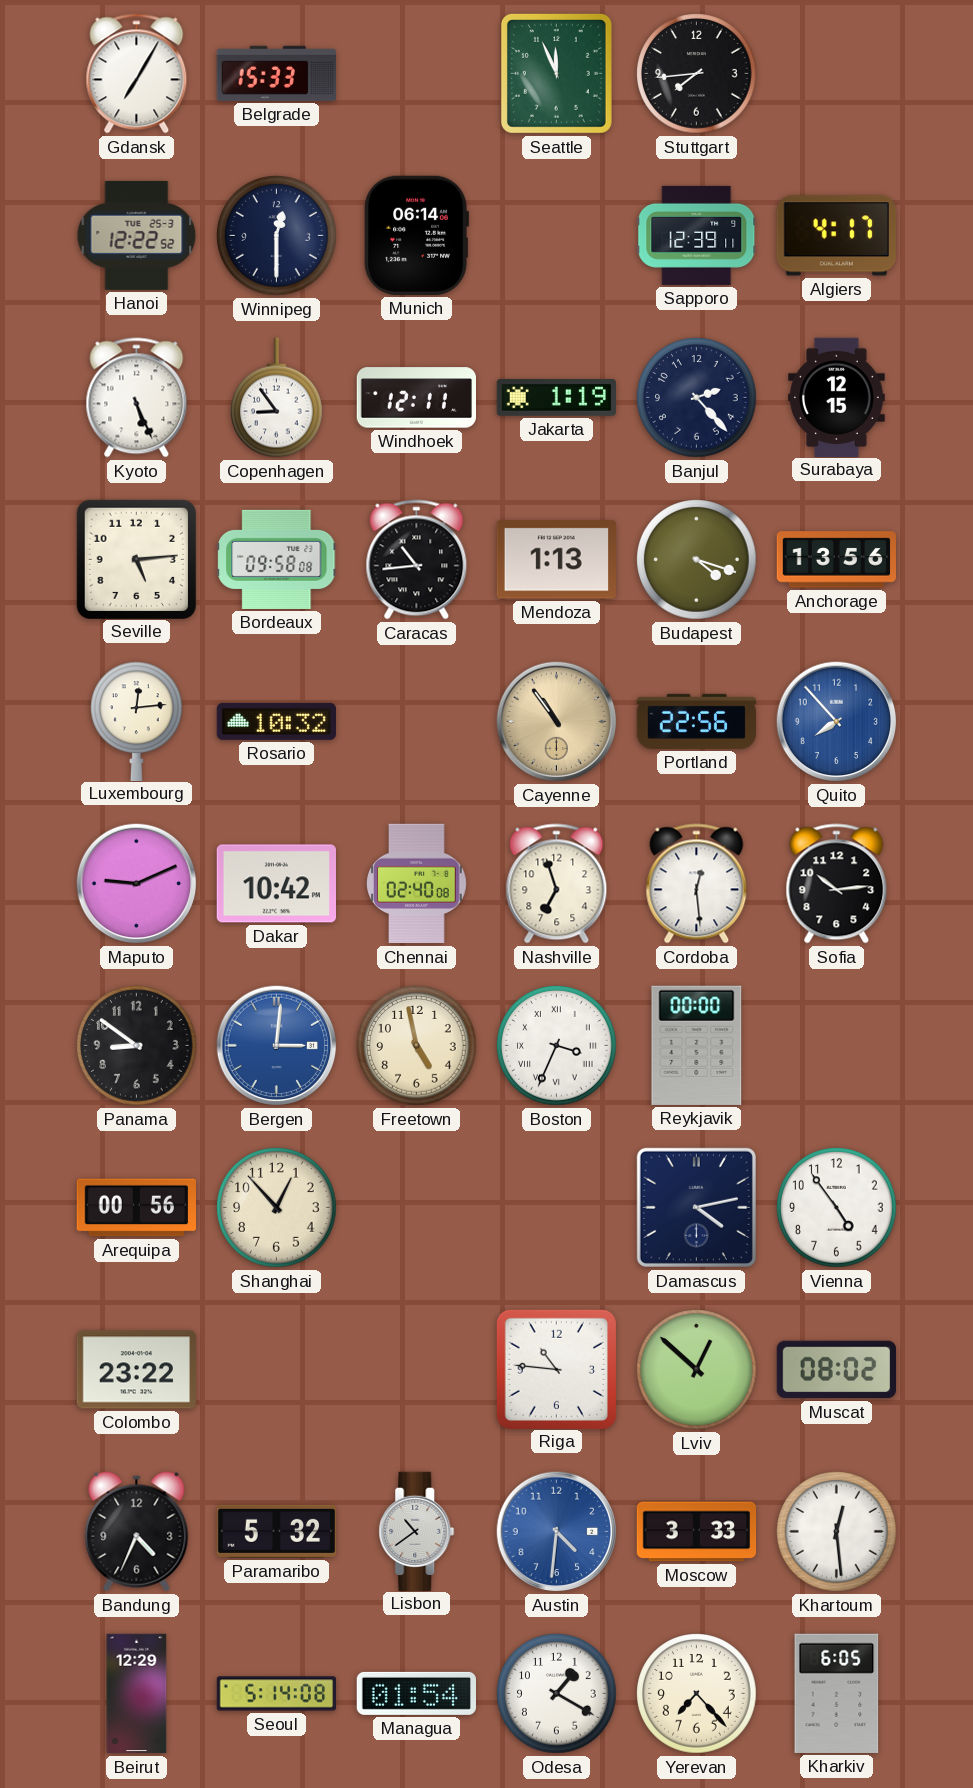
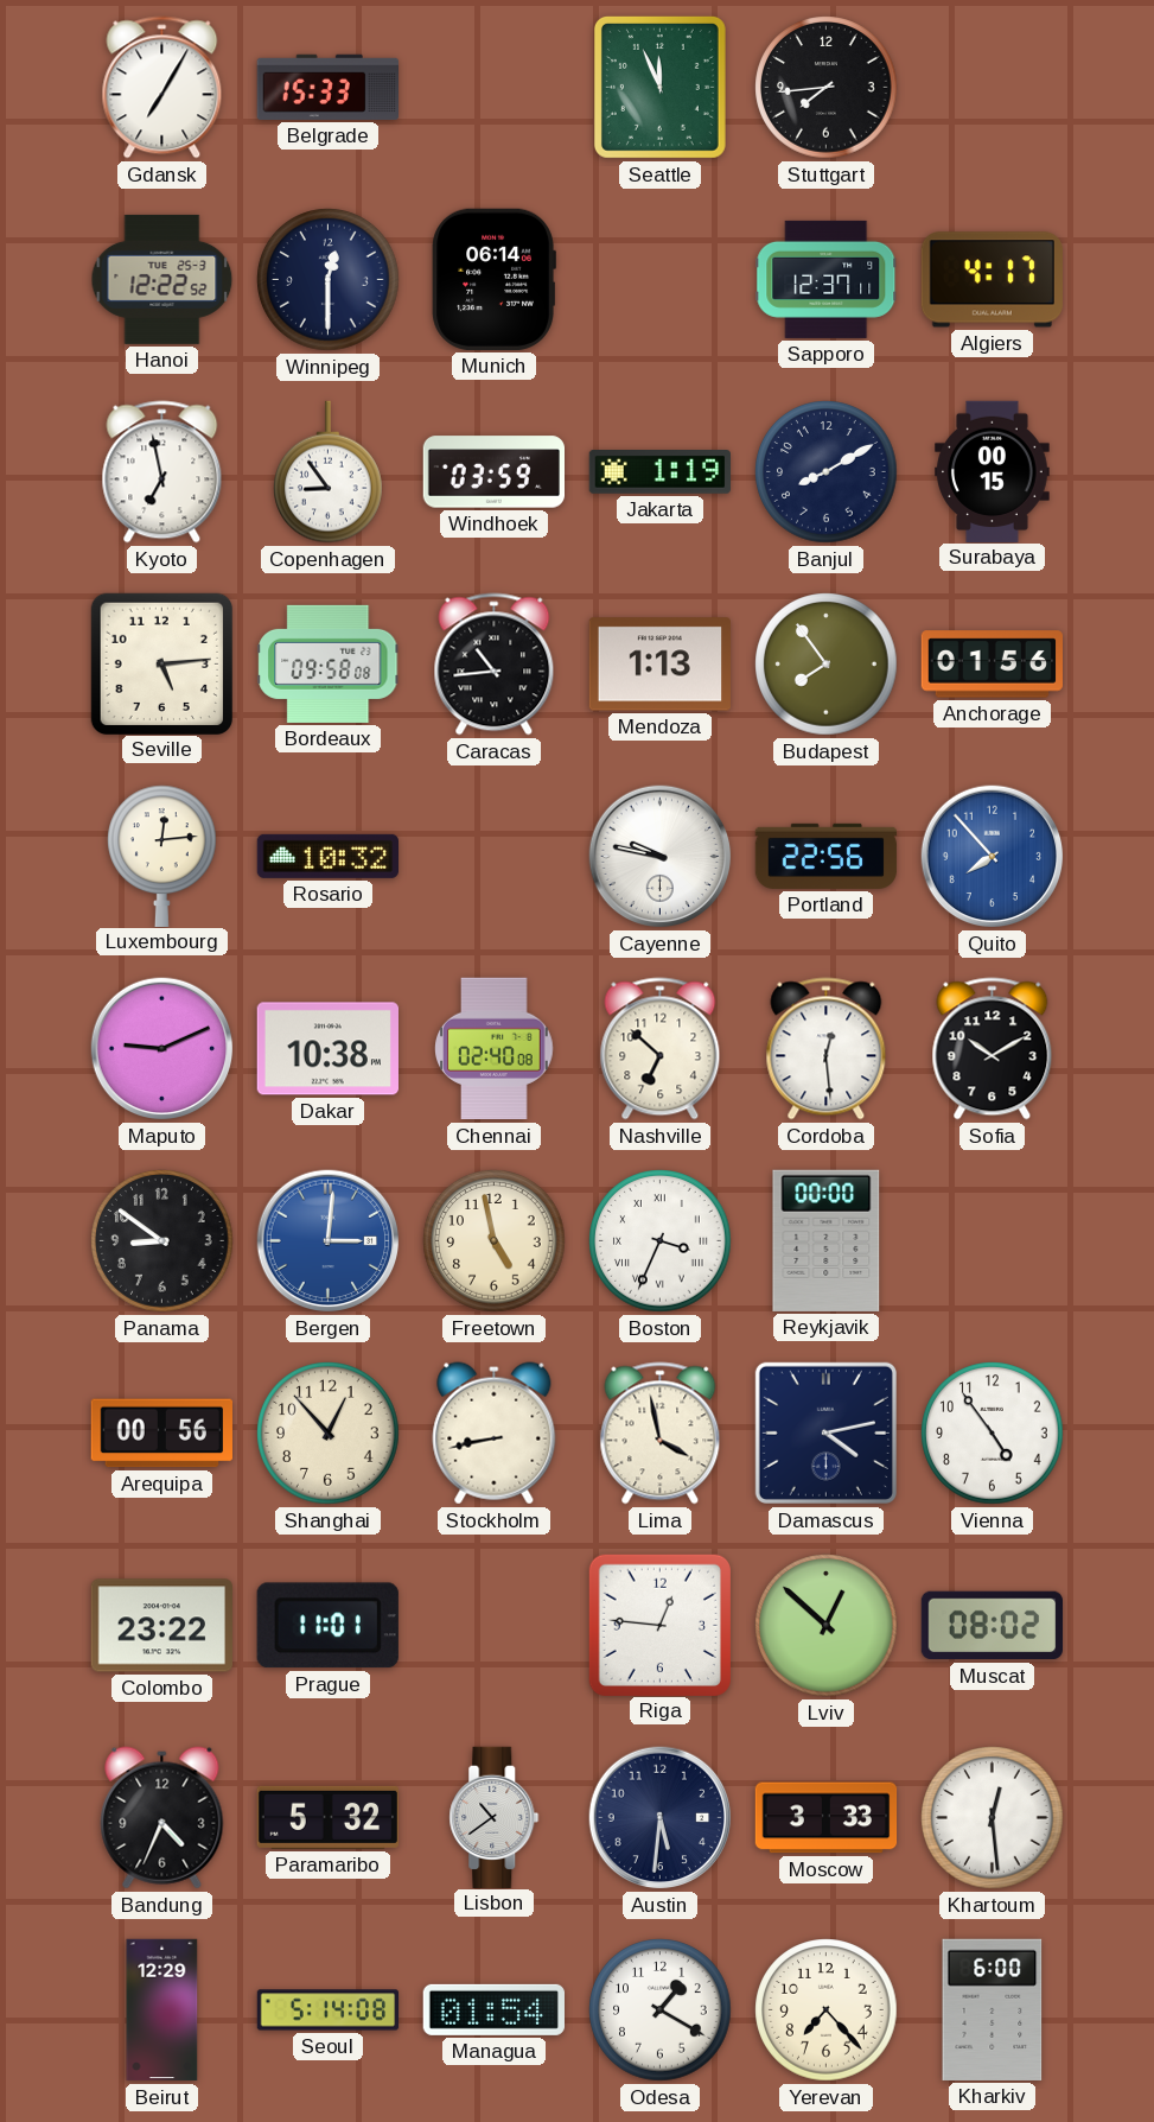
Sapporo: 12:39 -> 12:37 (827, 279)
Kyoto: 5:26 -> 6:58 (162, 472)
Windhoek: 12:11 -> 03:59 (493, 472)
Banjul: 2:23 -> 8:10 (827, 472)
Surabaya: 12:15 -> 00:15 (993, 471)
Budapest: 4:18 -> 7:54 (827, 665)
Anchorage: 13:56 -> 01:56 (992, 665)
Cayenne: 10:54 -> 9:47 (661, 857)
Cayenne dial: champagne -> white (661, 857)
Dakar: 10:42 -> 10:38 (327, 1049)
Nashville: 6:57 -> 6:52 (661, 1049)
Sofia: 10:14 -> 10:10 (993, 1049)
Stockholm: none -> 8:43 (495, 1434)
Lima: none -> 3:58 (661, 1434)
Prague: none -> 11:01 (327, 1626)
Riga: 10:46 -> 12:46 (659, 1625)
Austin: 4:31 -> 5:31 (661, 1818)
Austin dial: blue -> navy (661, 1818)
Kharkiv: 6:05 -> 6:00 (993, 2009)
